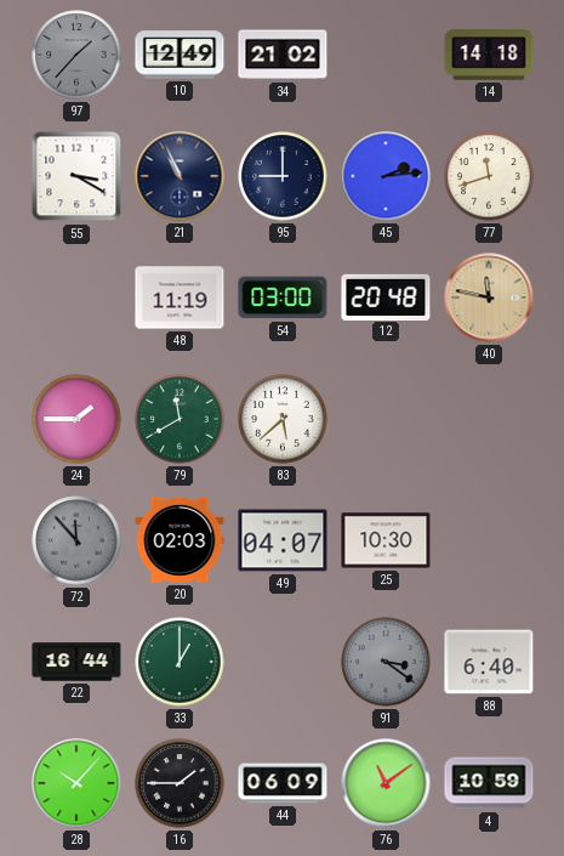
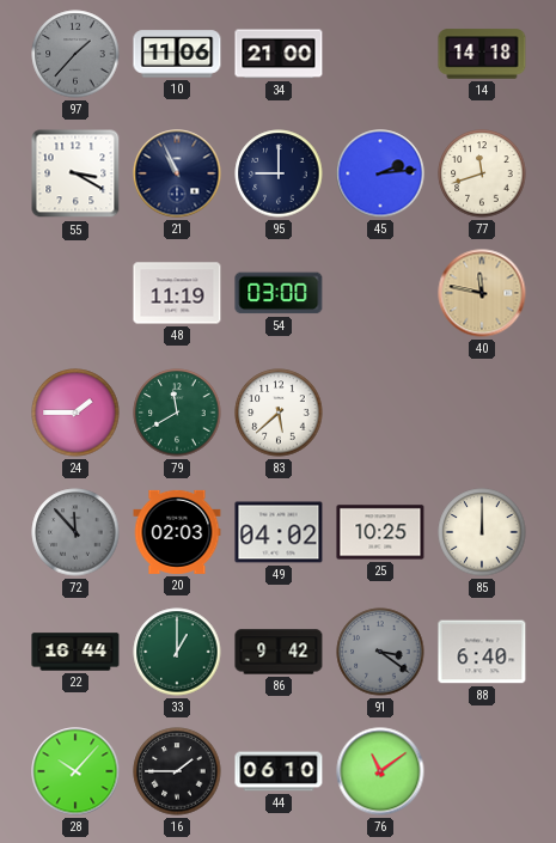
10: 12:49 -> 11:06 (177, 54)
34: 21:02 -> 21:00 (279, 54)
12: 20:48 -> none (386, 296)
49: 04:07 -> 04:02 (279, 532)
25: 10:30 -> 10:25 (380, 532)
85: none -> 12:00 (482, 532)
86: none -> 9:42 (279, 652)
44: 06:09 -> 06:10 (279, 771)
4: 10:59 -> none (489, 783)
